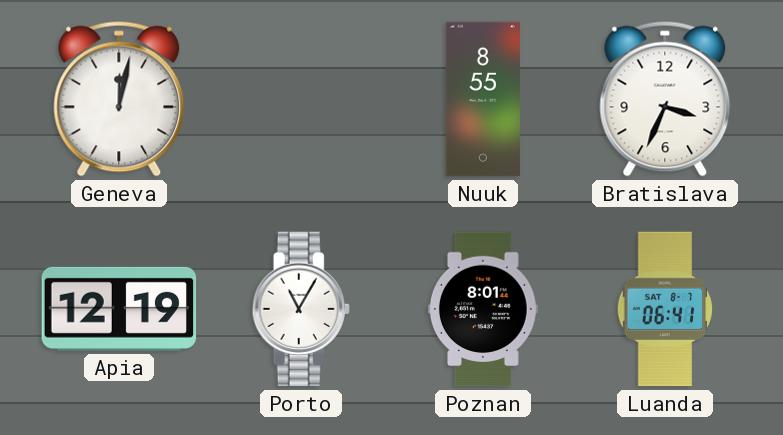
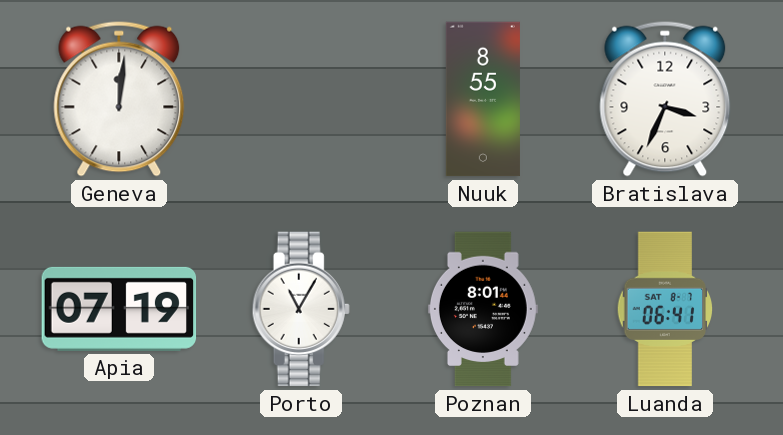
Geneva: 12:02 -> 12:01 (119, 99)
Apia: 12:19 -> 07:19 (119, 309)
